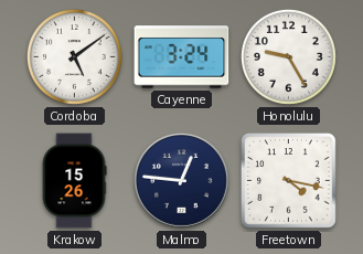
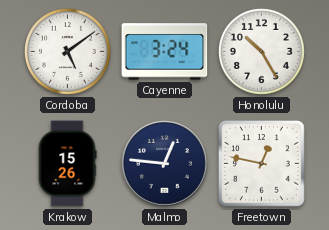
Honolulu: 9:25 -> 10:25 (261, 51)
Freetown: 4:17 -> 12:47 (262, 164)
